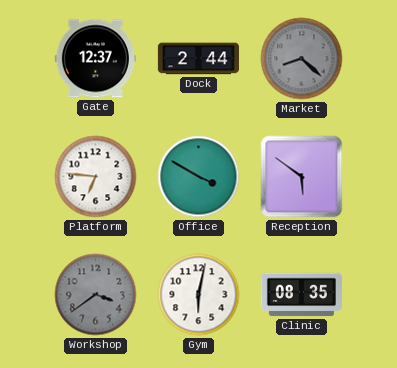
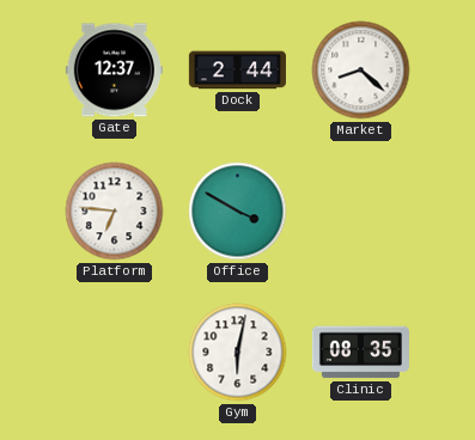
Market dial: grey -> white (361, 71)
Reception: 5:51 -> none (302, 177)
Workshop: 3:39 -> none (96, 295)
